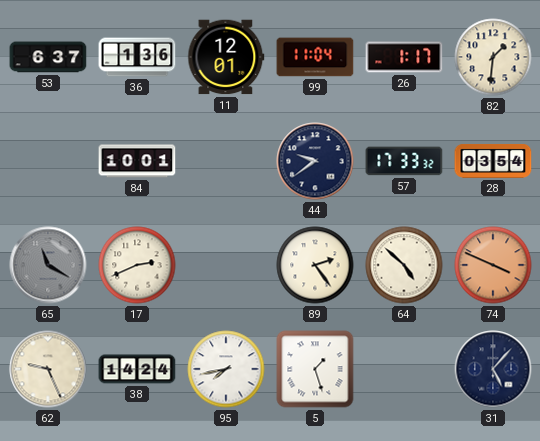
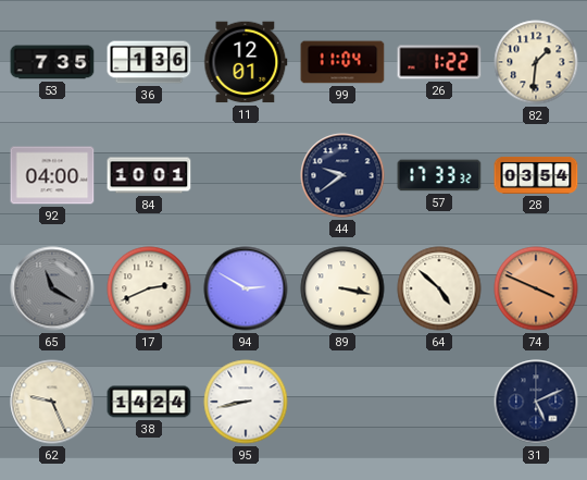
53: 6:37 -> 7:35 (52, 62)
26: 1:17 -> 1:22 (439, 62)
92: none -> 04:00 (52, 175)
94: none -> 2:50 (246, 288)
89: 2:24 -> 3:17 (342, 288)
95: 7:43 -> 8:43 (246, 402)
5: 1:27 -> none (315, 369)
31: 5:07 -> 5:11 (536, 402)
